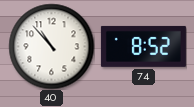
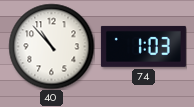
74: 8:52 -> 1:03 (143, 46)
